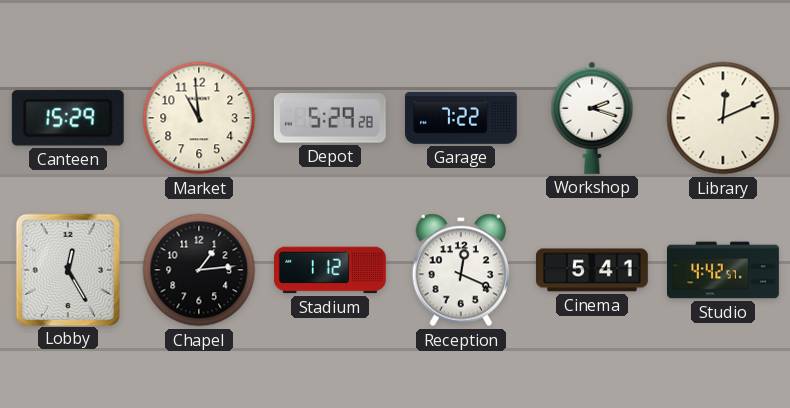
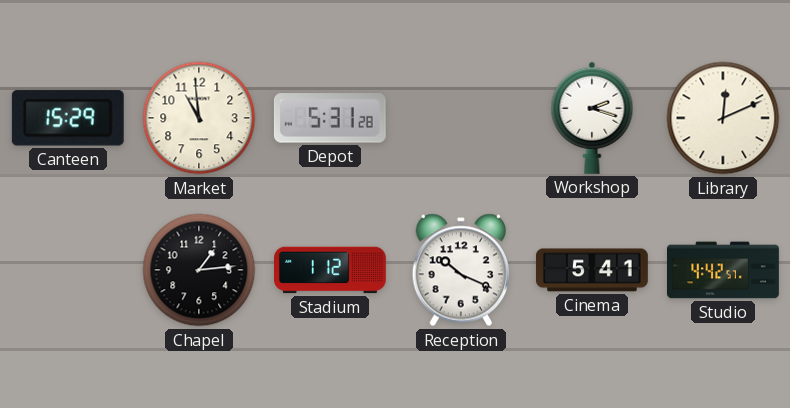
Depot: 5:29 -> 5:31 (330, 118)
Garage: 7:22 -> none (462, 119)
Lobby: 12:25 -> none (67, 269)
Reception: 12:19 -> 10:19 (460, 270)
